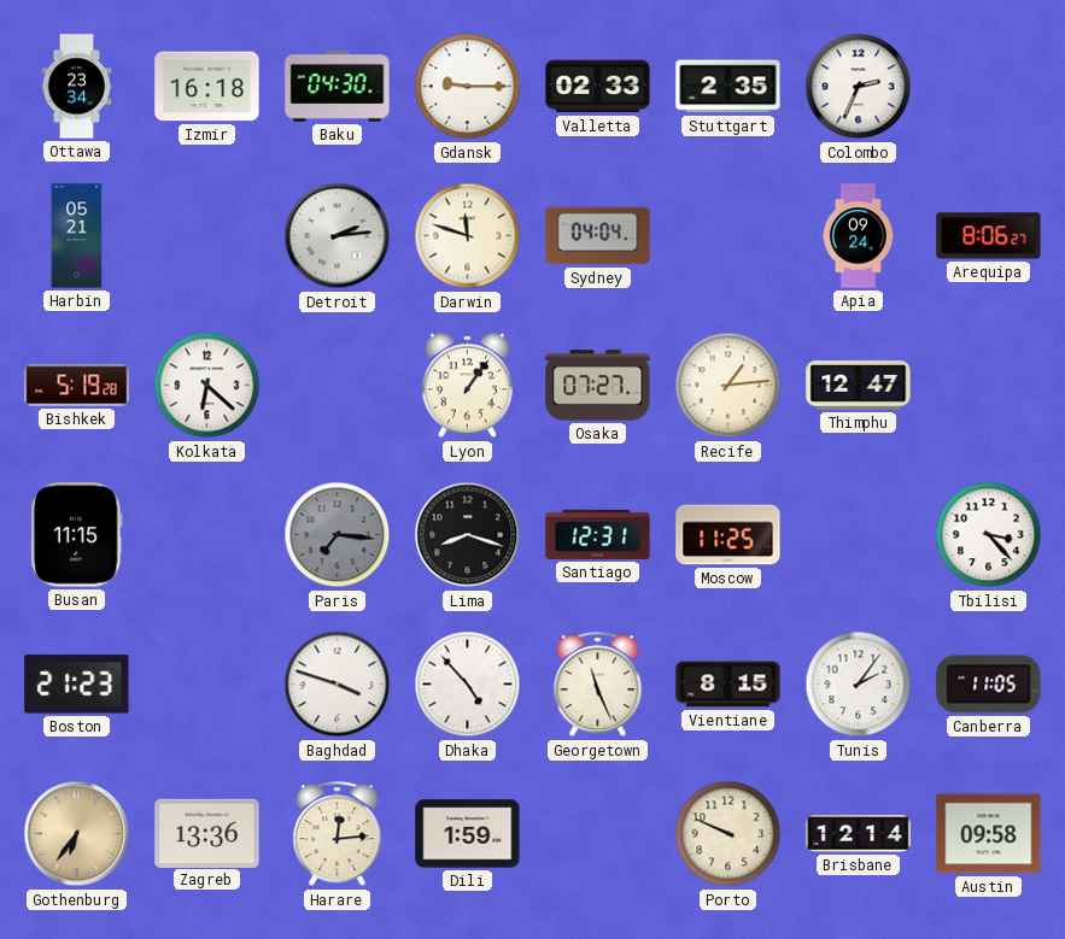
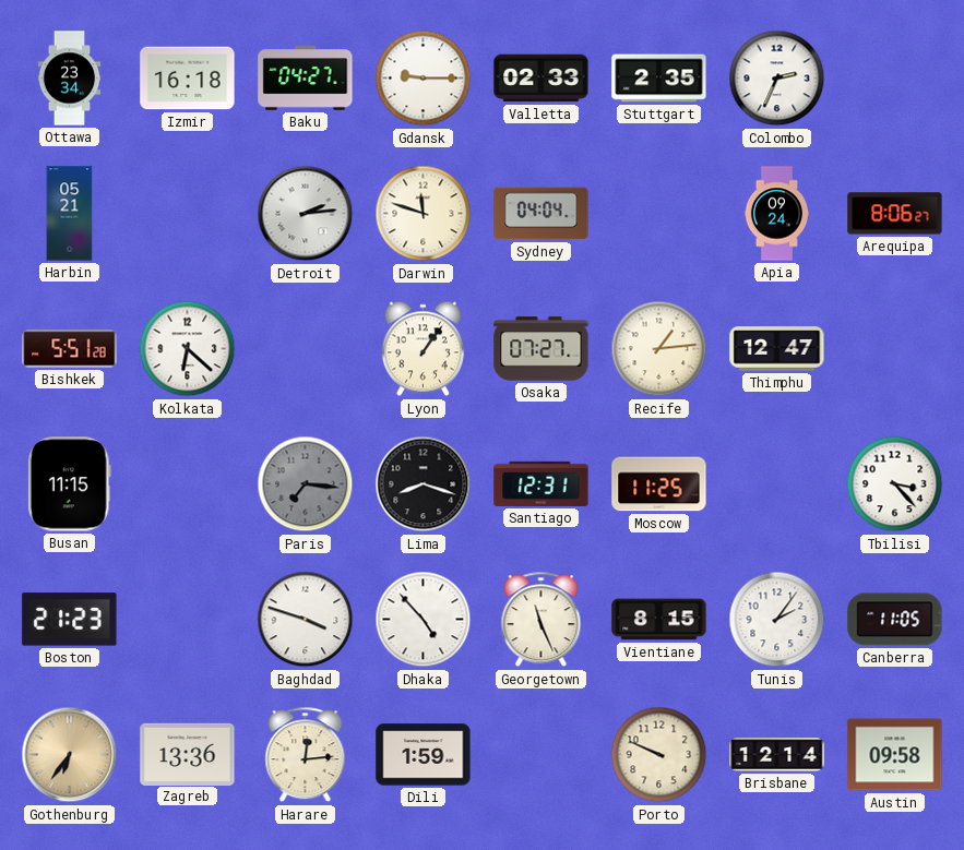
Baku: 04:30 -> 04:27 (306, 79)
Bishkek: 5:19 -> 5:51 (70, 349)
